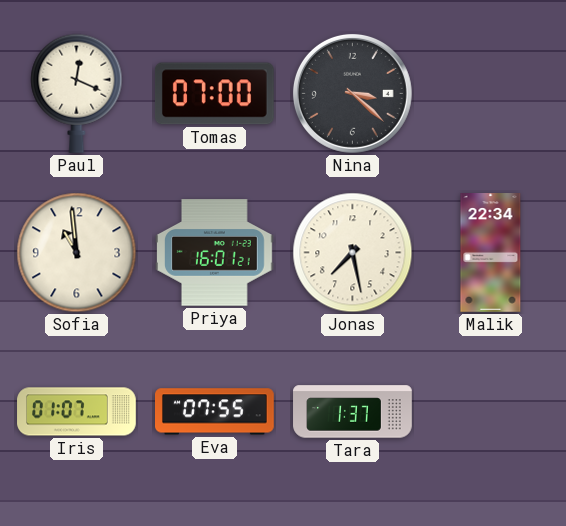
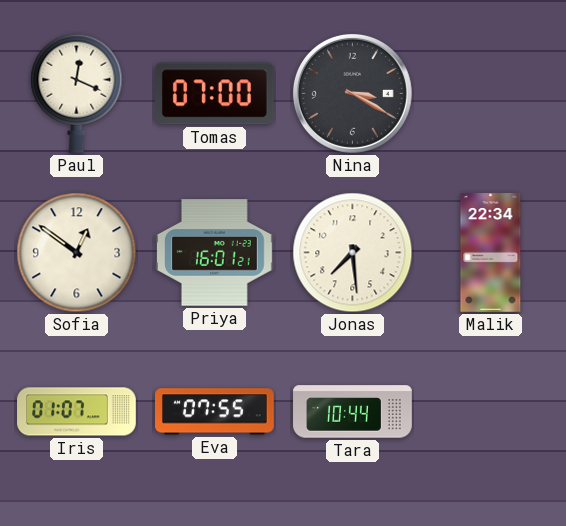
Nina: 3:22 -> 3:20 (352, 93)
Sofia: 10:59 -> 12:51 (77, 253)
Jonas: 7:28 -> 7:29 (353, 253)
Tara: 1:37 -> 10:44 (353, 412)
